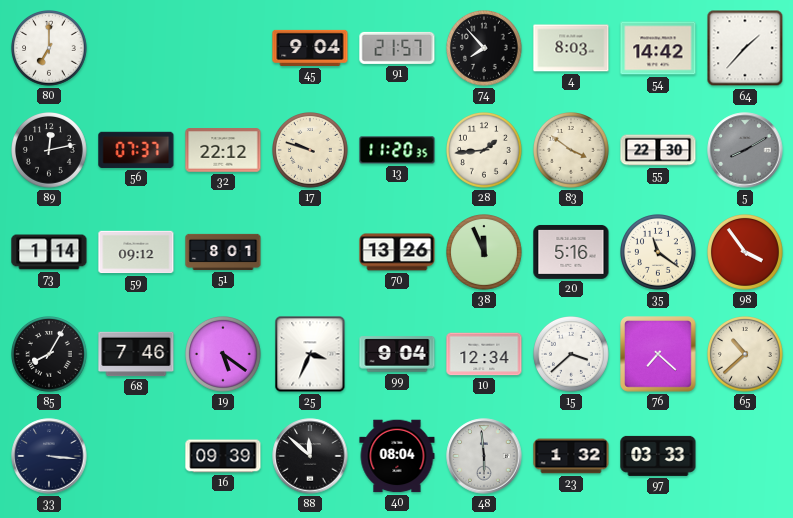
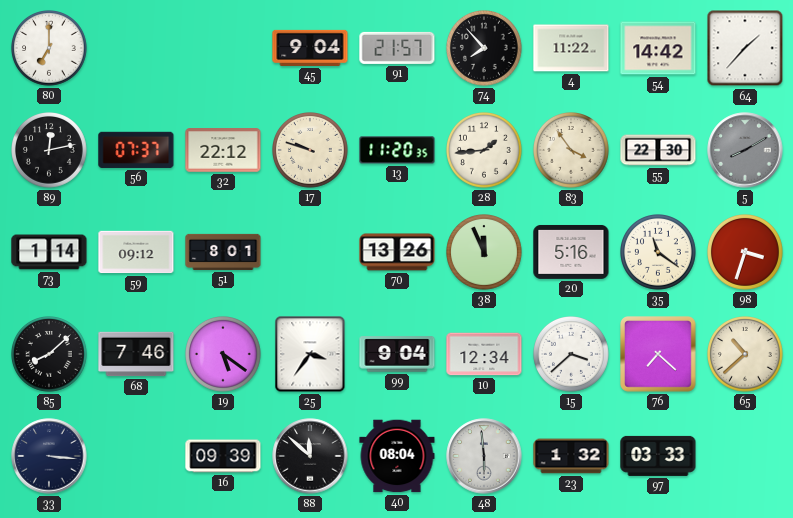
4: 8:03 -> 11:22 (571, 48)
83: 3:51 -> 3:54 (572, 151)
98: 3:54 -> 3:33 (746, 253)
85: 8:05 -> 8:08 (50, 355)
25: 3:34 -> 3:36 (310, 354)
